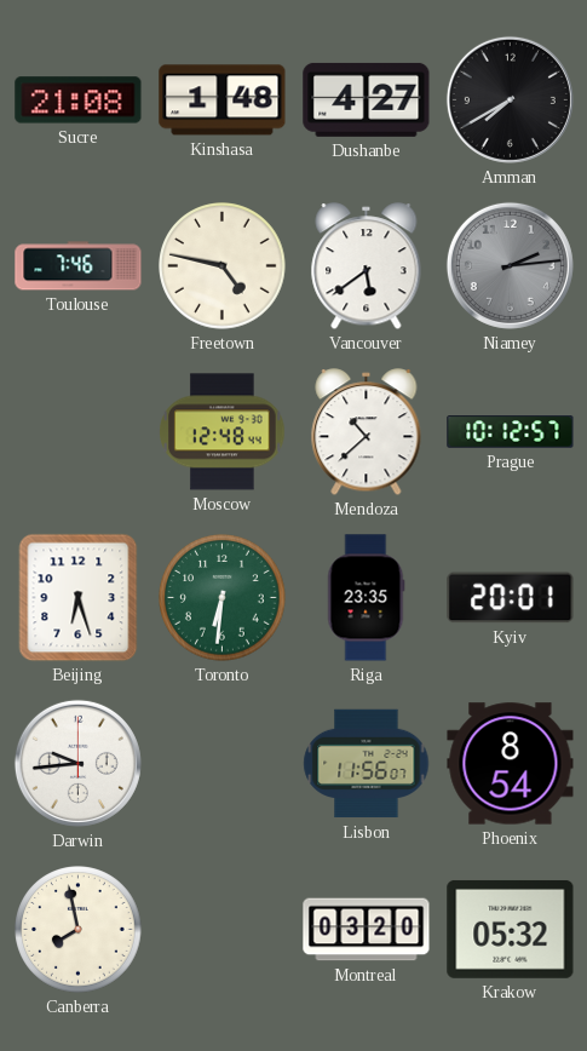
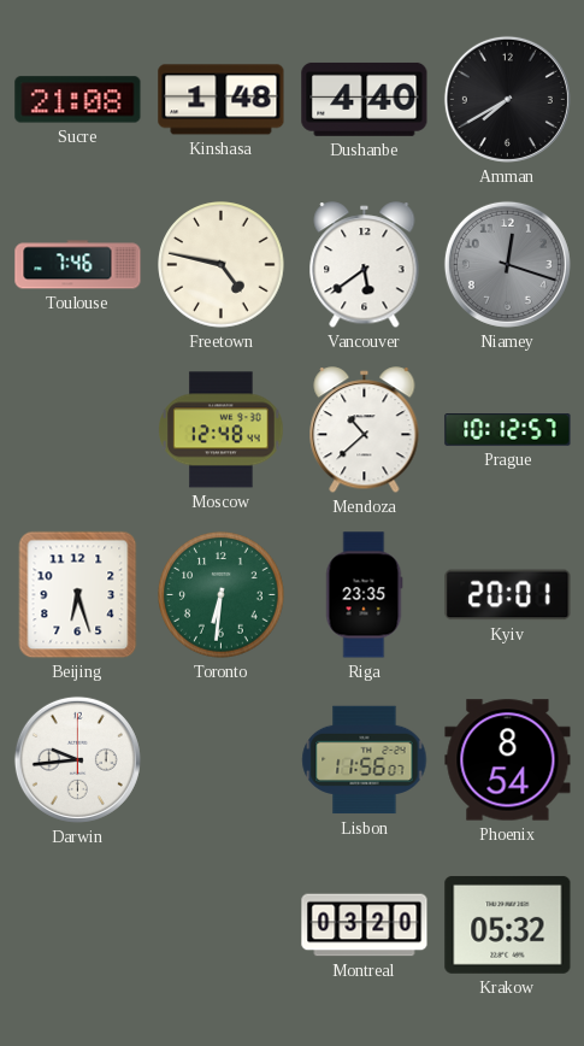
Dushanbe: 4:27 -> 4:40 (365, 99)
Niamey: 2:14 -> 12:18 (507, 264)
Canberra: 7:58 -> none (79, 930)
